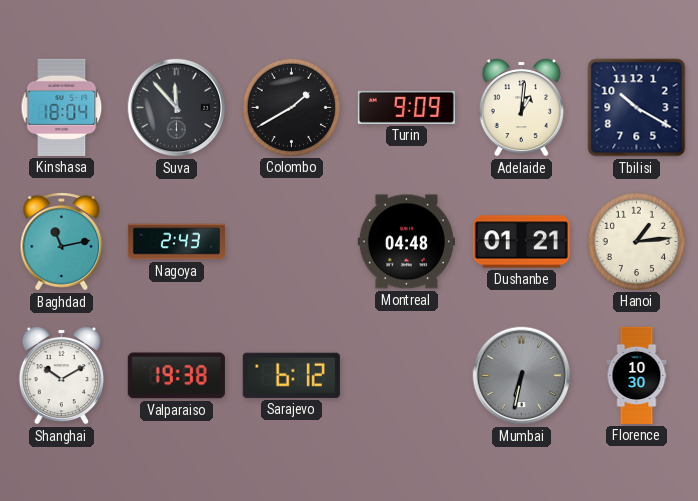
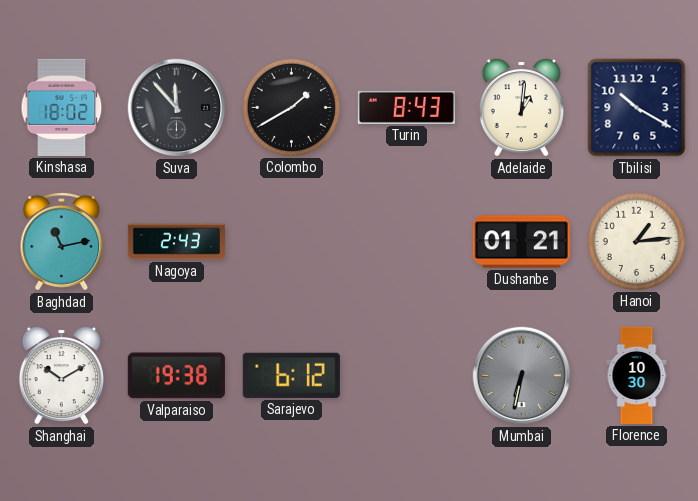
Kinshasa: 18:04 -> 18:02 (62, 107)
Turin: 9:09 -> 8:43 (406, 107)
Montreal: 04:48 -> none (406, 242)
